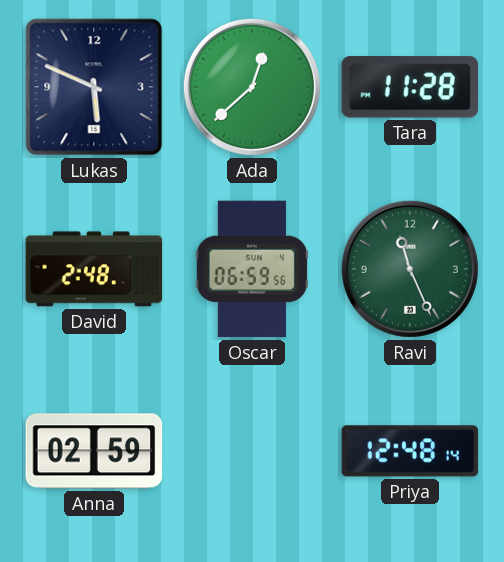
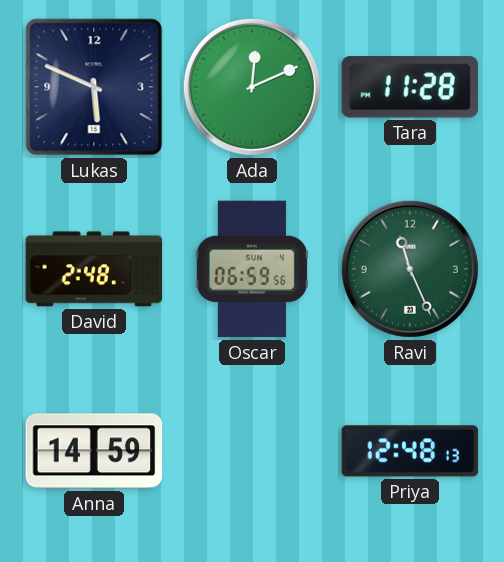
Ada: 12:38 -> 12:11 (252, 87)
Anna: 02:59 -> 14:59 (94, 451)
Priya: 12:48:14 -> 12:48:13 (410, 451)
